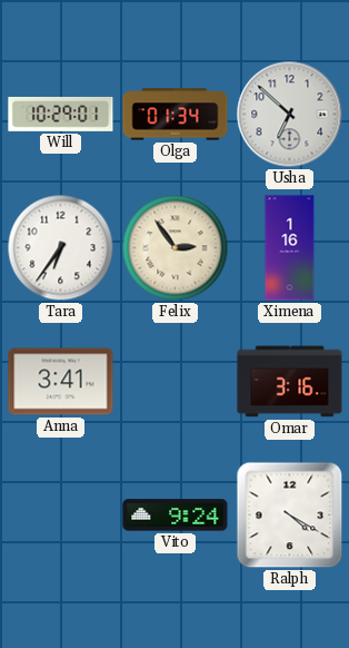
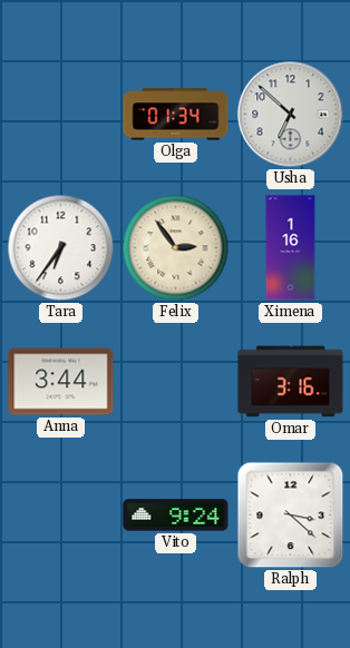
Will: 10:29 -> none (61, 114)
Anna: 3:41 -> 3:44 (61, 382)
Ralph: 4:20 -> 3:22 (291, 516)
